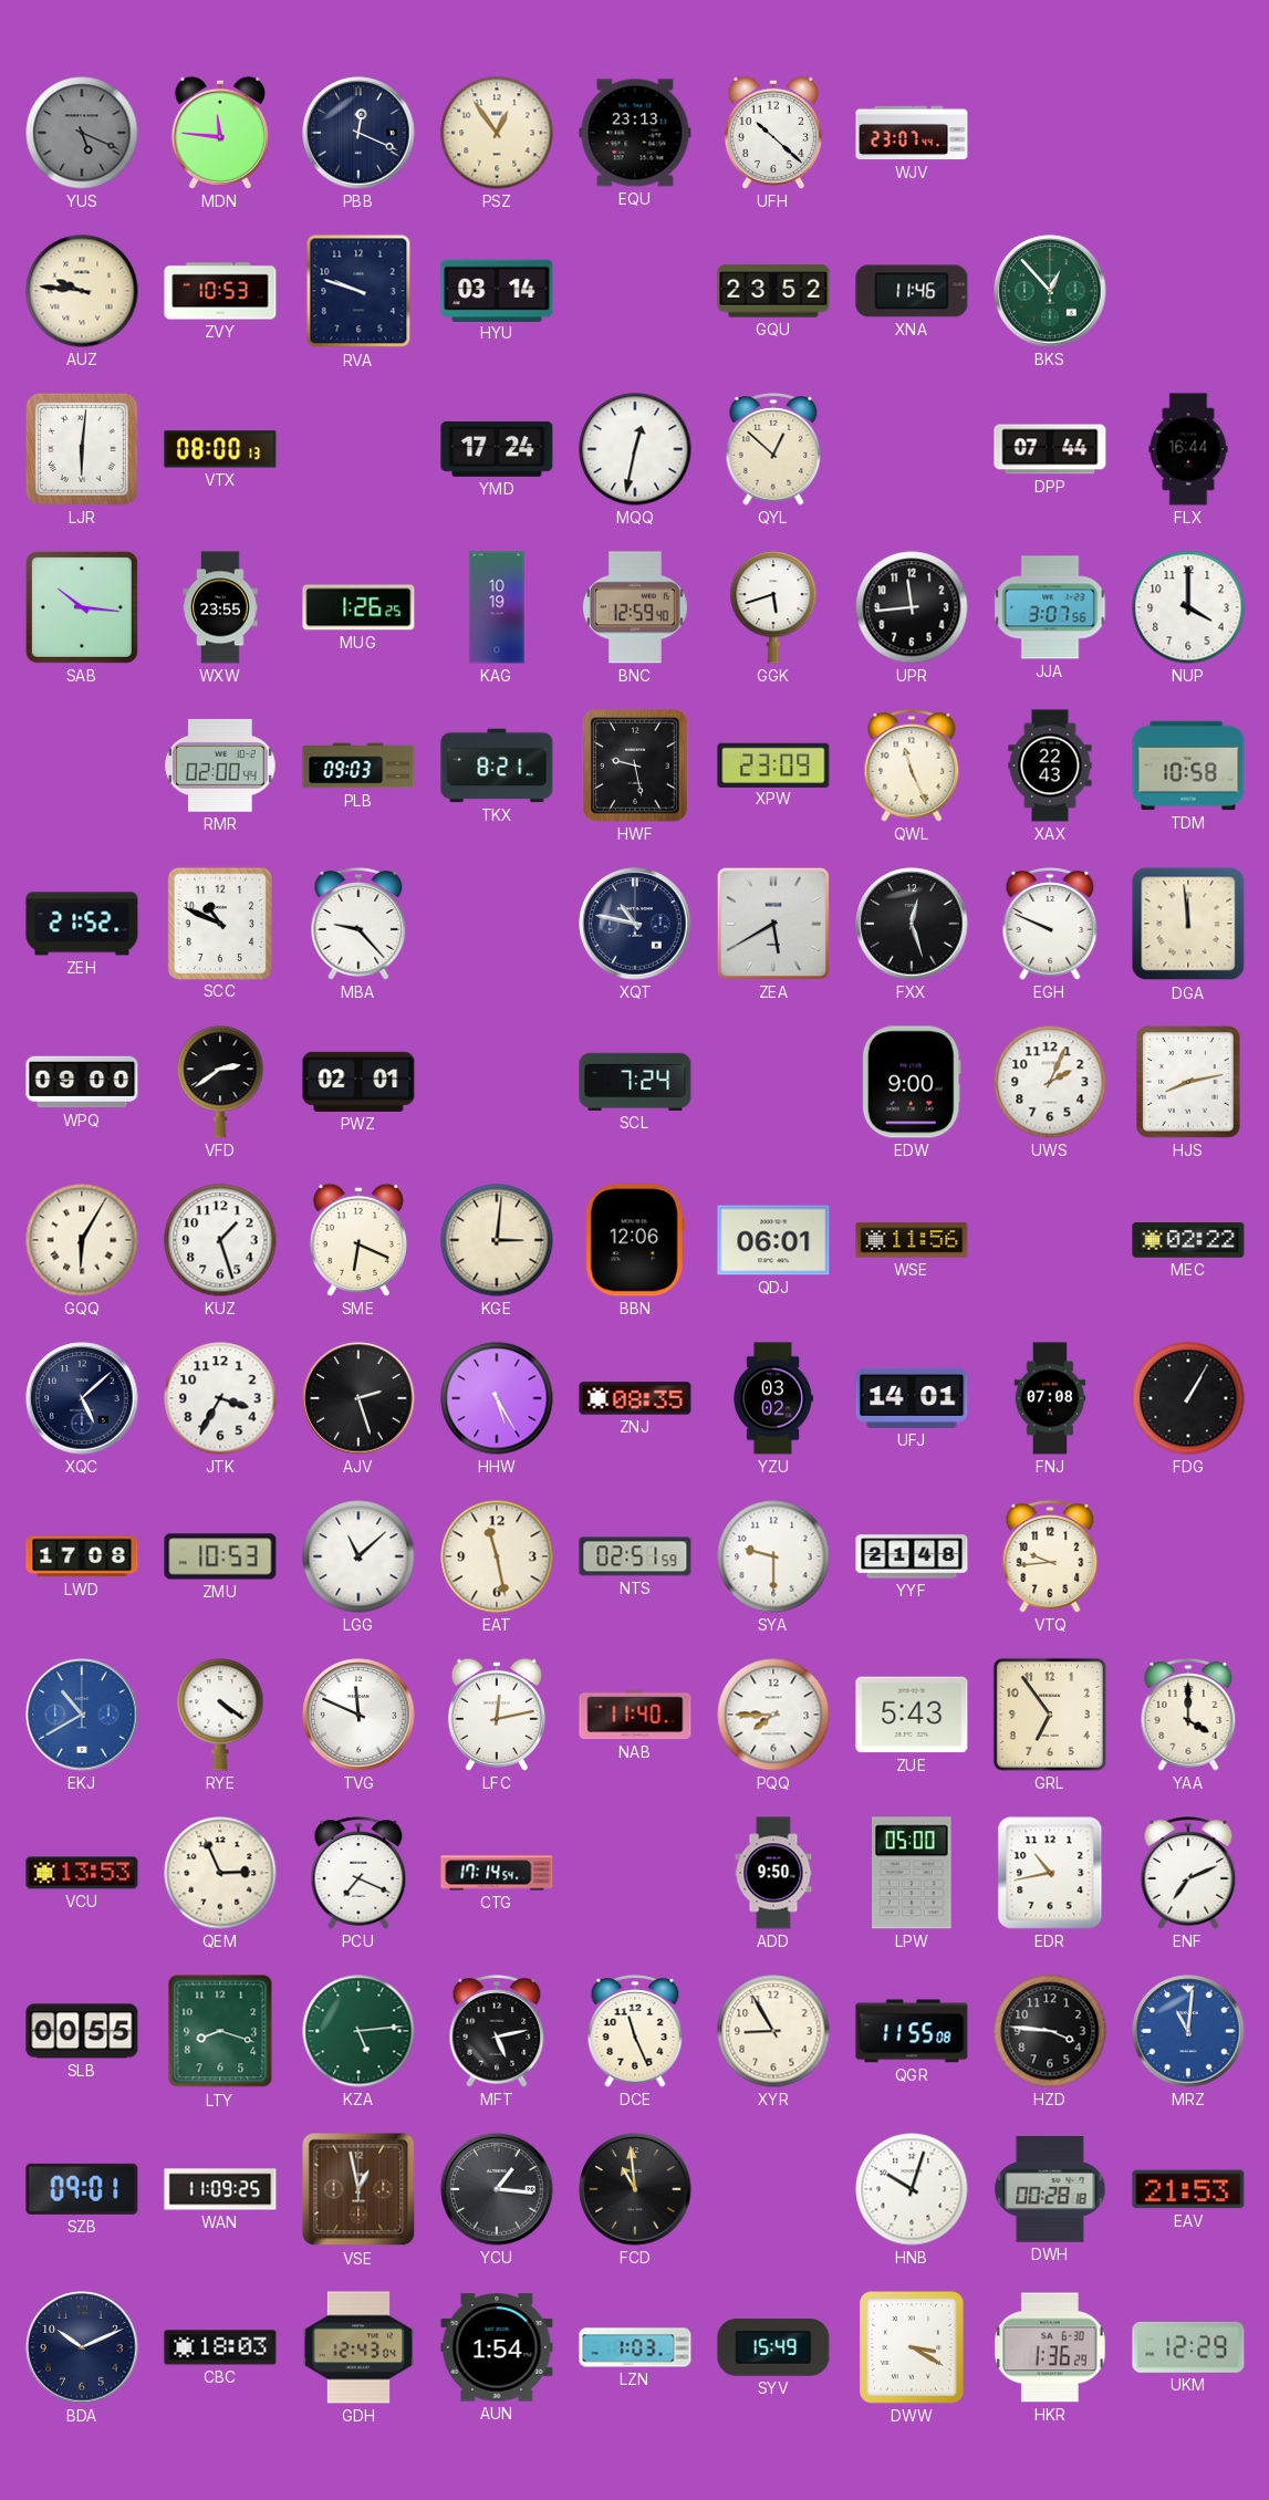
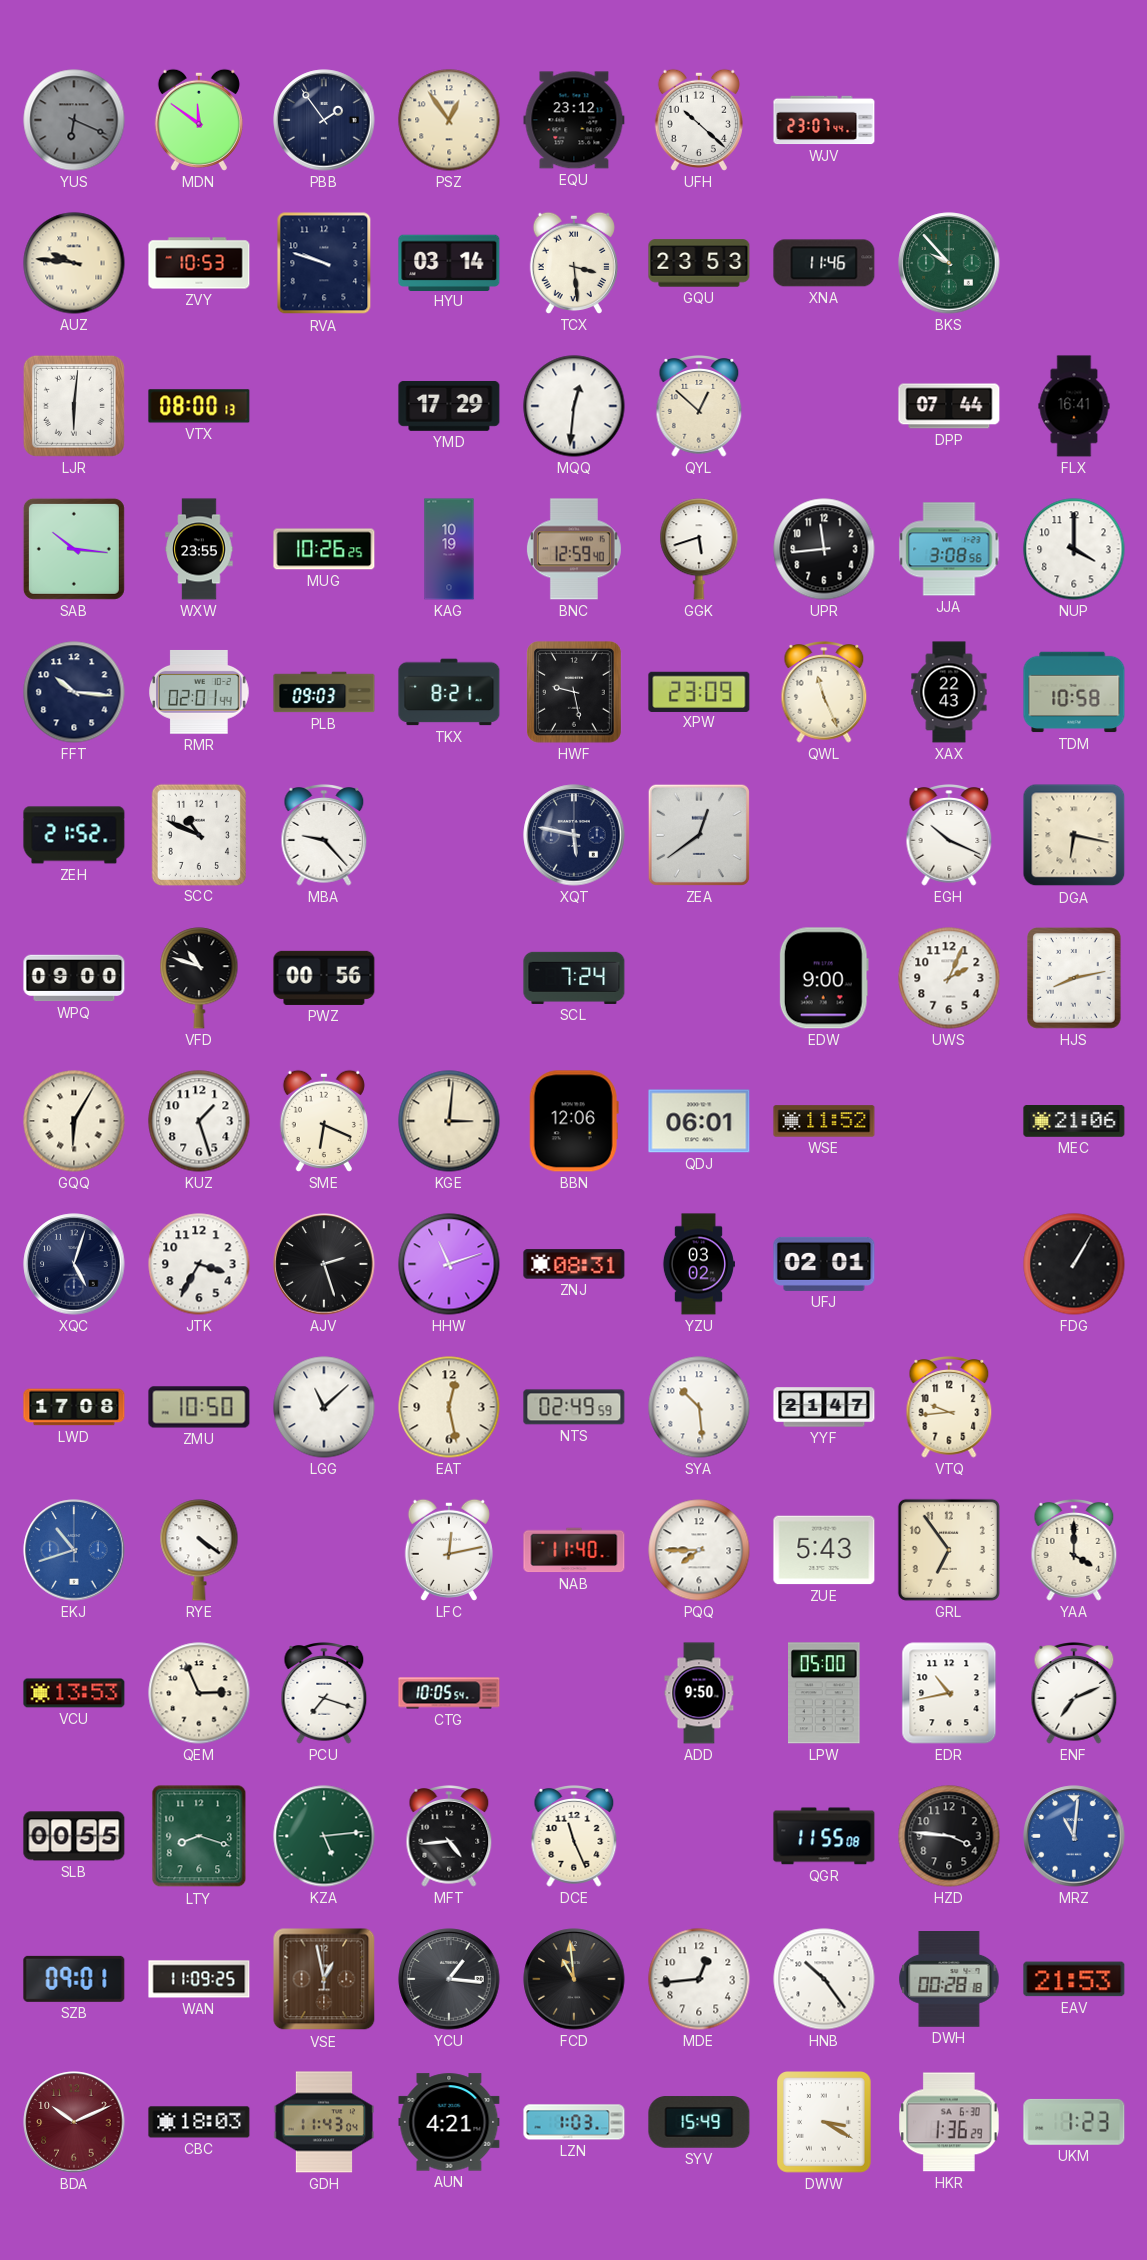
YUS: 5:19 -> 6:19 (74, 120)
MDN: 11:46 -> 11:51 (199, 120)
PBB: 12:19 -> 1:54 (324, 120)
EQU: 23:13 -> 23:12 (574, 120)
TCX: none -> 3:29 (574, 263)
GQU: 23:52 -> 23:53 (699, 263)
BKS: 12:53 -> 9:53 (949, 263)
YMD: 17:24 -> 17:29 (449, 406)
MQQ: 12:32 -> 12:31 (574, 406)
FLX: 16:44 -> 16:41 (1074, 406)
MUG: 1:26 -> 10:26 (324, 549)
JJA: 3:07 -> 3:08 (949, 549)
FFT: none -> 10:16 (74, 692)
RMR: 02:00 -> 02:01 (200, 692)
XQT: 10:47 -> 5:47 (574, 835)
ZEA: 5:40 -> 12:39 (699, 835)
FXX: 12:27 -> none (912, 924)
EGH: 9:49 -> 10:19 (949, 836)
DGA: 11:59 -> 6:17 (1074, 835)
VFD: 2:39 -> 10:48 (199, 978)
PWZ: 02:01 -> 00:56 (324, 978)
WSE: 11:56 -> 11:52 (824, 1121)
MEC: 02:22 -> 21:06 (1074, 1122)
XQC: 5:08 -> 5:03 (74, 1264)
HHW: 5:25 -> 11:12 (449, 1264)
ZNJ: 08:35 -> 08:31 (574, 1264)
UFJ: 14:01 -> 02:01 (824, 1264)
FNJ: 07:08 -> none (1050, 1398)
ZMU: 10:53 -> 10:50 (199, 1407)
EAT: 11:28 -> 12:28 (449, 1407)
NTS: 02:51 -> 02:49 (574, 1407)
SYA: 9:30 -> 10:29 (699, 1407)
YYF: 21:48 -> 21:47 (824, 1407)
EKJ: 10:40 -> 10:42 (74, 1550)
TVG: 11:49 -> none (358, 1715)
PCU: 7:19 -> 7:18 (324, 1694)
CTG: 17:14 -> 10:05 (449, 1693)
MFT: 5:13 -> 4:44 (449, 1837)
XYR: 8:55 -> none (773, 2031)
MDE: none -> 12:44 (699, 1979)
HNB: 10:03 -> 10:24 (824, 1979)
BDA dial: navy -> burgundy (74, 2122)
GDH: 12:43 -> 11:43 (323, 2122)
AUN: 1:54 -> 4:21 (449, 2122)
UKM: 12:29 -> 1:23 (1074, 2122)
